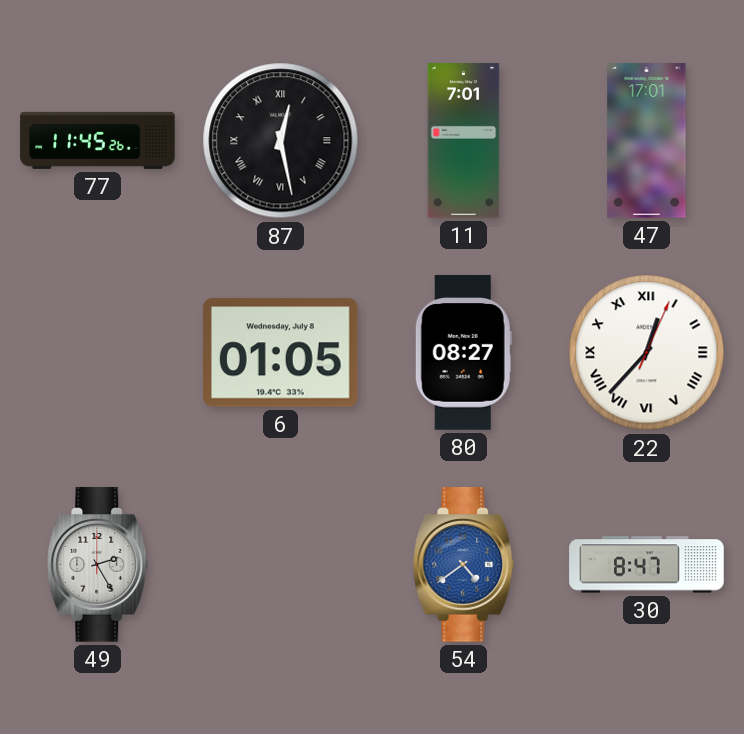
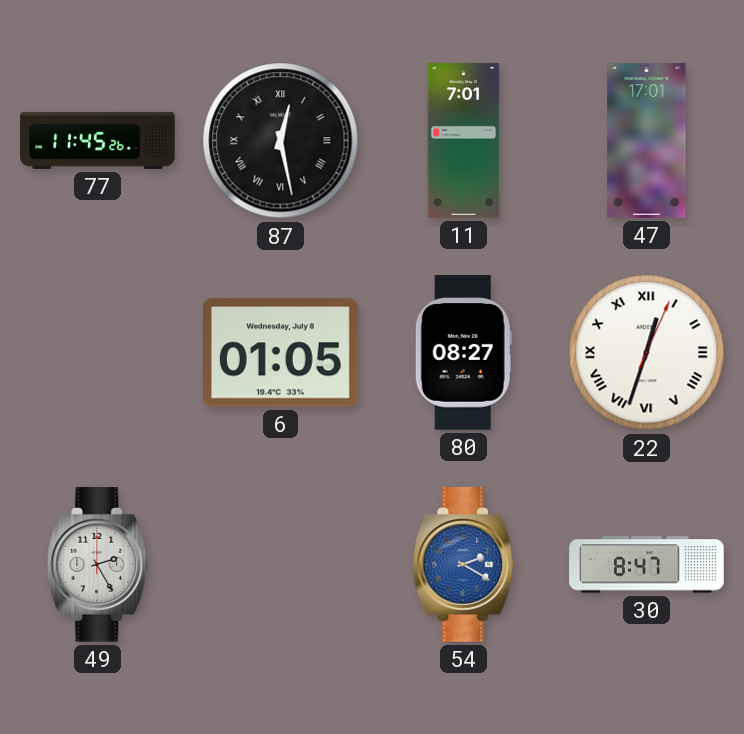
22: 12:37 -> 12:33 (647, 353)
54: 4:39 -> 2:20 (464, 565)
